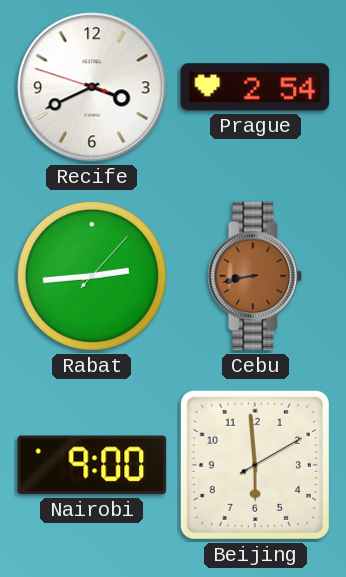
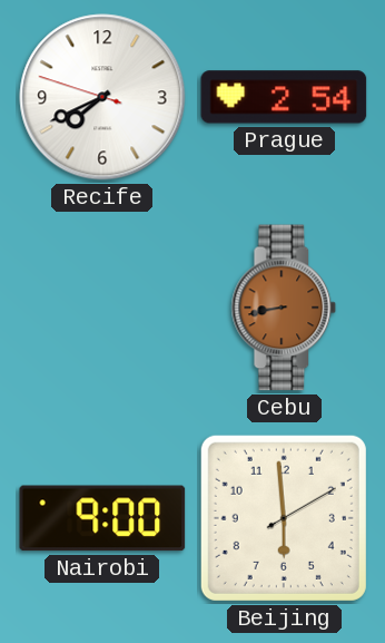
Recife: 3:40 -> 7:40 (102, 97)
Rabat: 2:44 -> none (92, 276)
